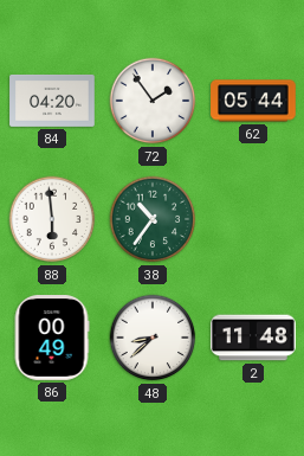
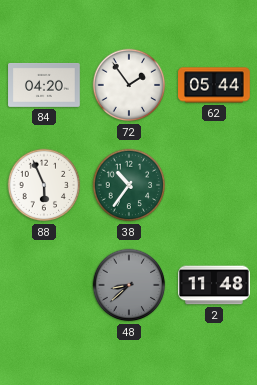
88: 5:59 -> 5:56 (44, 185)
86: 00:49 -> none (52, 339)
48 dial: white -> grey (129, 285)
